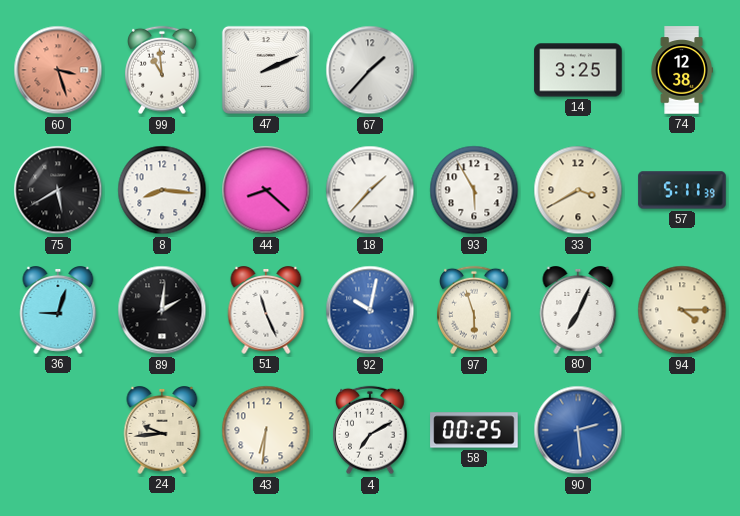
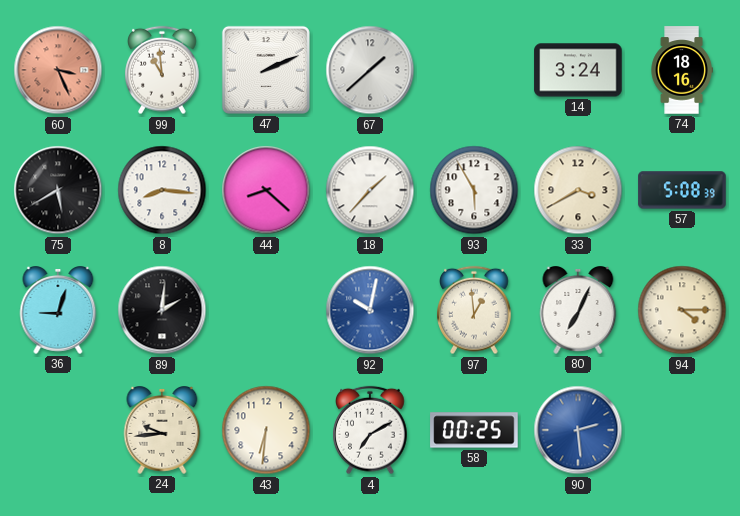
60: 3:27 -> 3:26 (58, 70)
67: 1:37 -> 1:38 (370, 70)
14: 3:25 -> 3:24 (578, 70)
74: 12:38 -> 18:16 (682, 70)
57: 5:11 -> 5:08 (682, 190)
51: 11:26 -> none (266, 311)
97: 5:57 -> 12:59 (475, 310)
